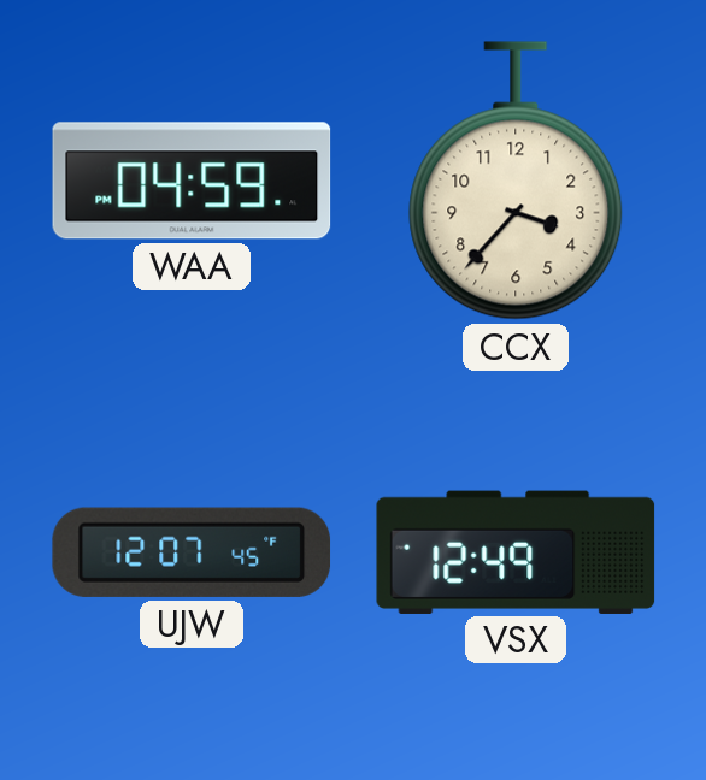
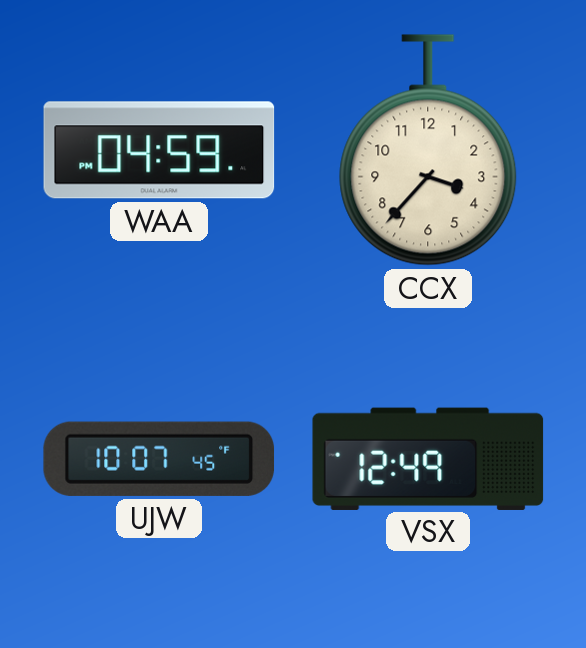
UJW: 12:07 -> 10:07 (159, 459)
